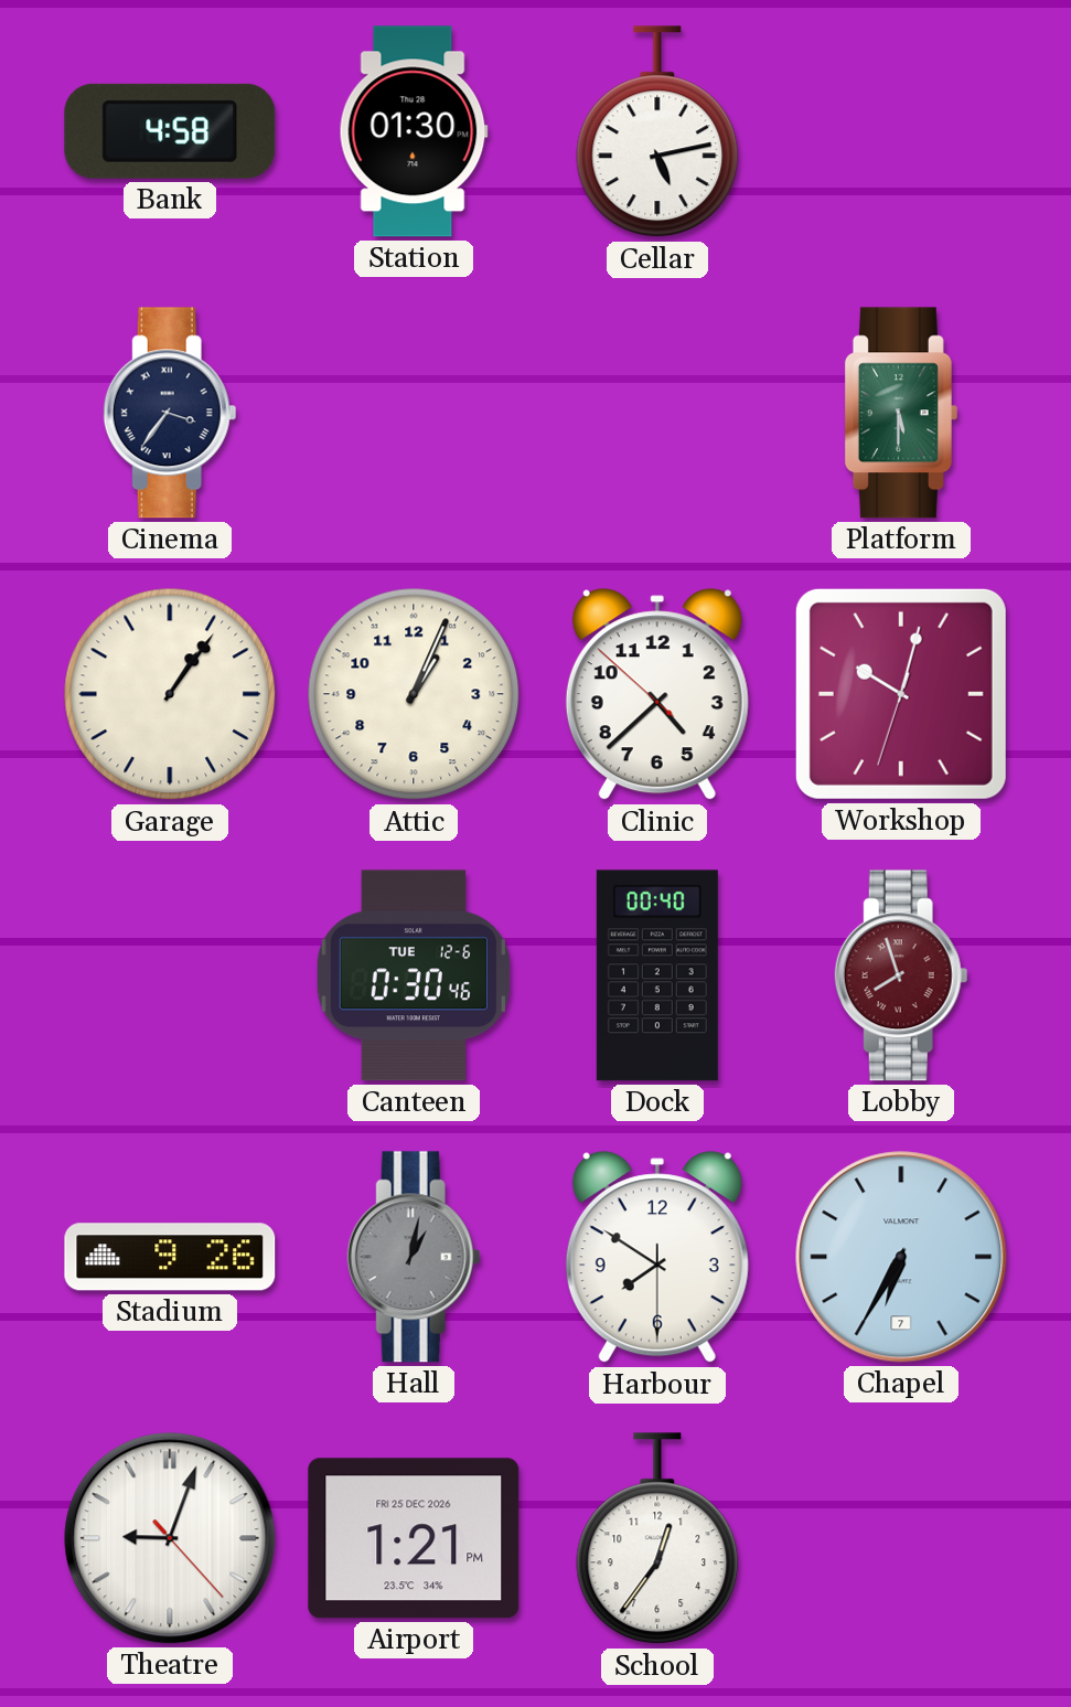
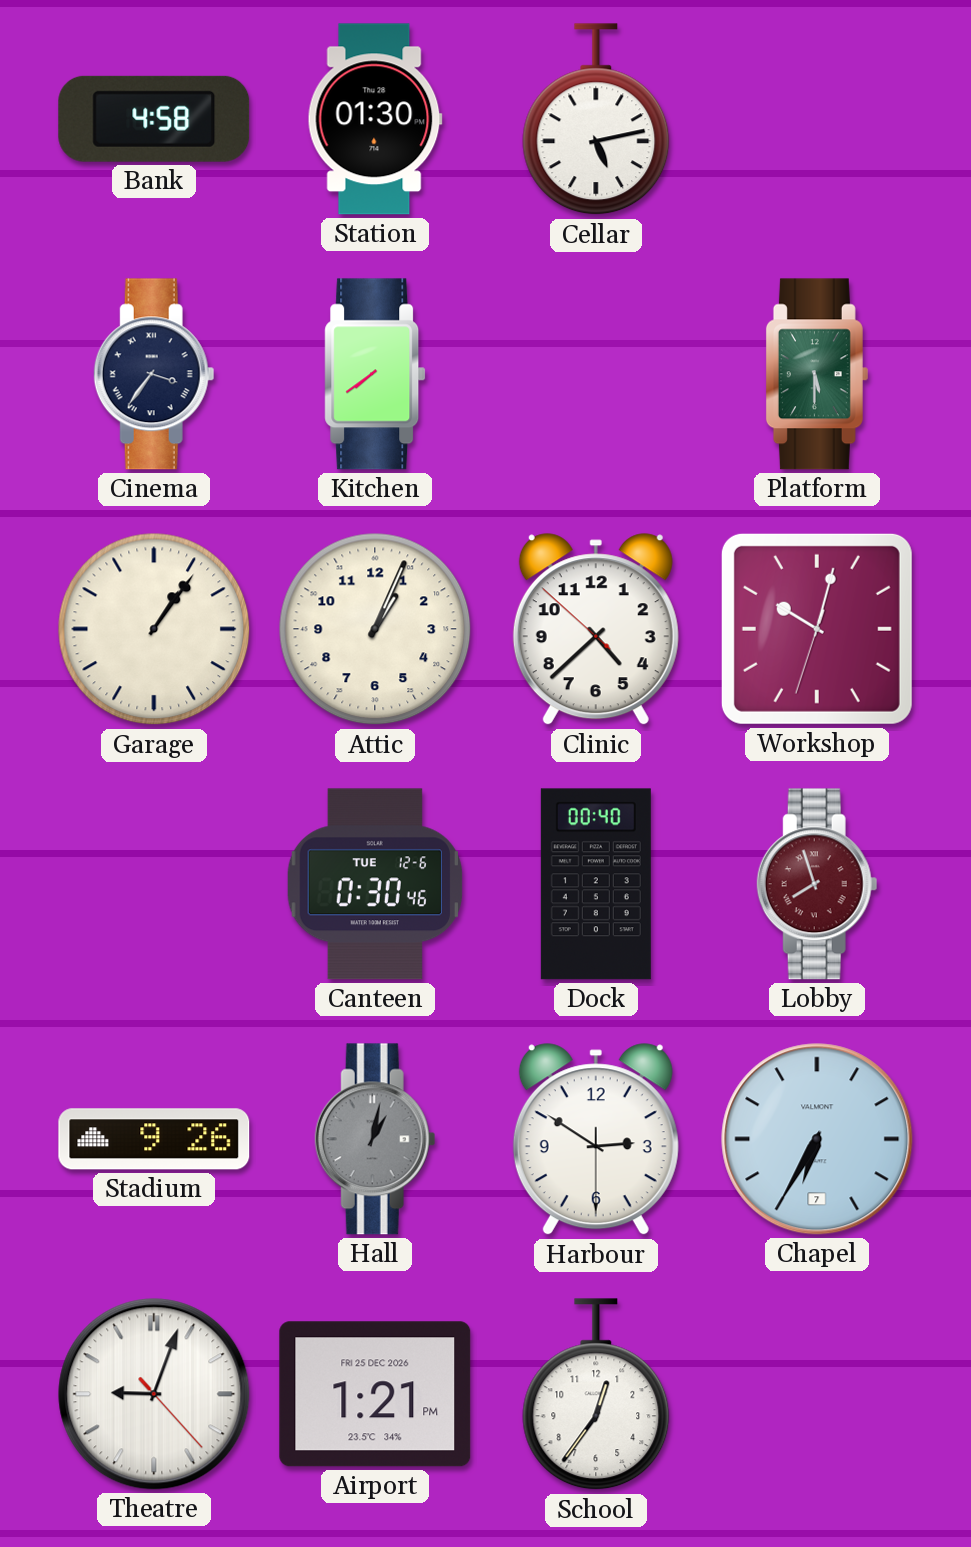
Kitchen: none -> 7:39 (375, 374)
Harbour: 7:50 -> 2:50 (596, 1140)
